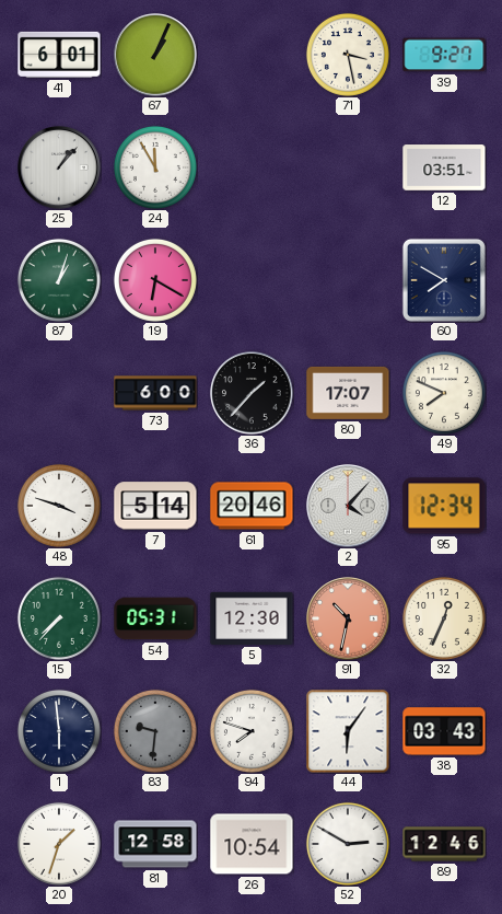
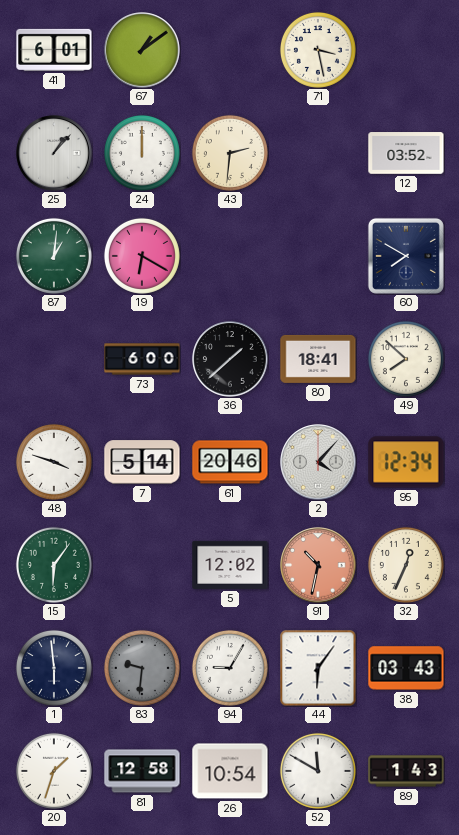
67: 1:04 -> 1:09 (142, 50)
39: 9:27 -> none (444, 55)
24: 11:55 -> 12:00 (142, 153)
43: none -> 2:31 (230, 153)
12: 03:51 -> 03:52 (406, 153)
87: 1:03 -> 1:01 (54, 256)
36: 1:37 -> 1:38 (230, 359)
80: 17:07 -> 18:41 (318, 359)
49: 7:49 -> 7:52 (406, 359)
15: 7:37 -> 6:06 (54, 565)
54: 05:31 -> none (155, 618)
5: 12:30 -> 12:02 (230, 565)
94: 7:48 -> 9:05 (230, 668)
52: 2:50 -> 11:50 (318, 771)
89: 12:46 -> 1:43 (406, 771)
